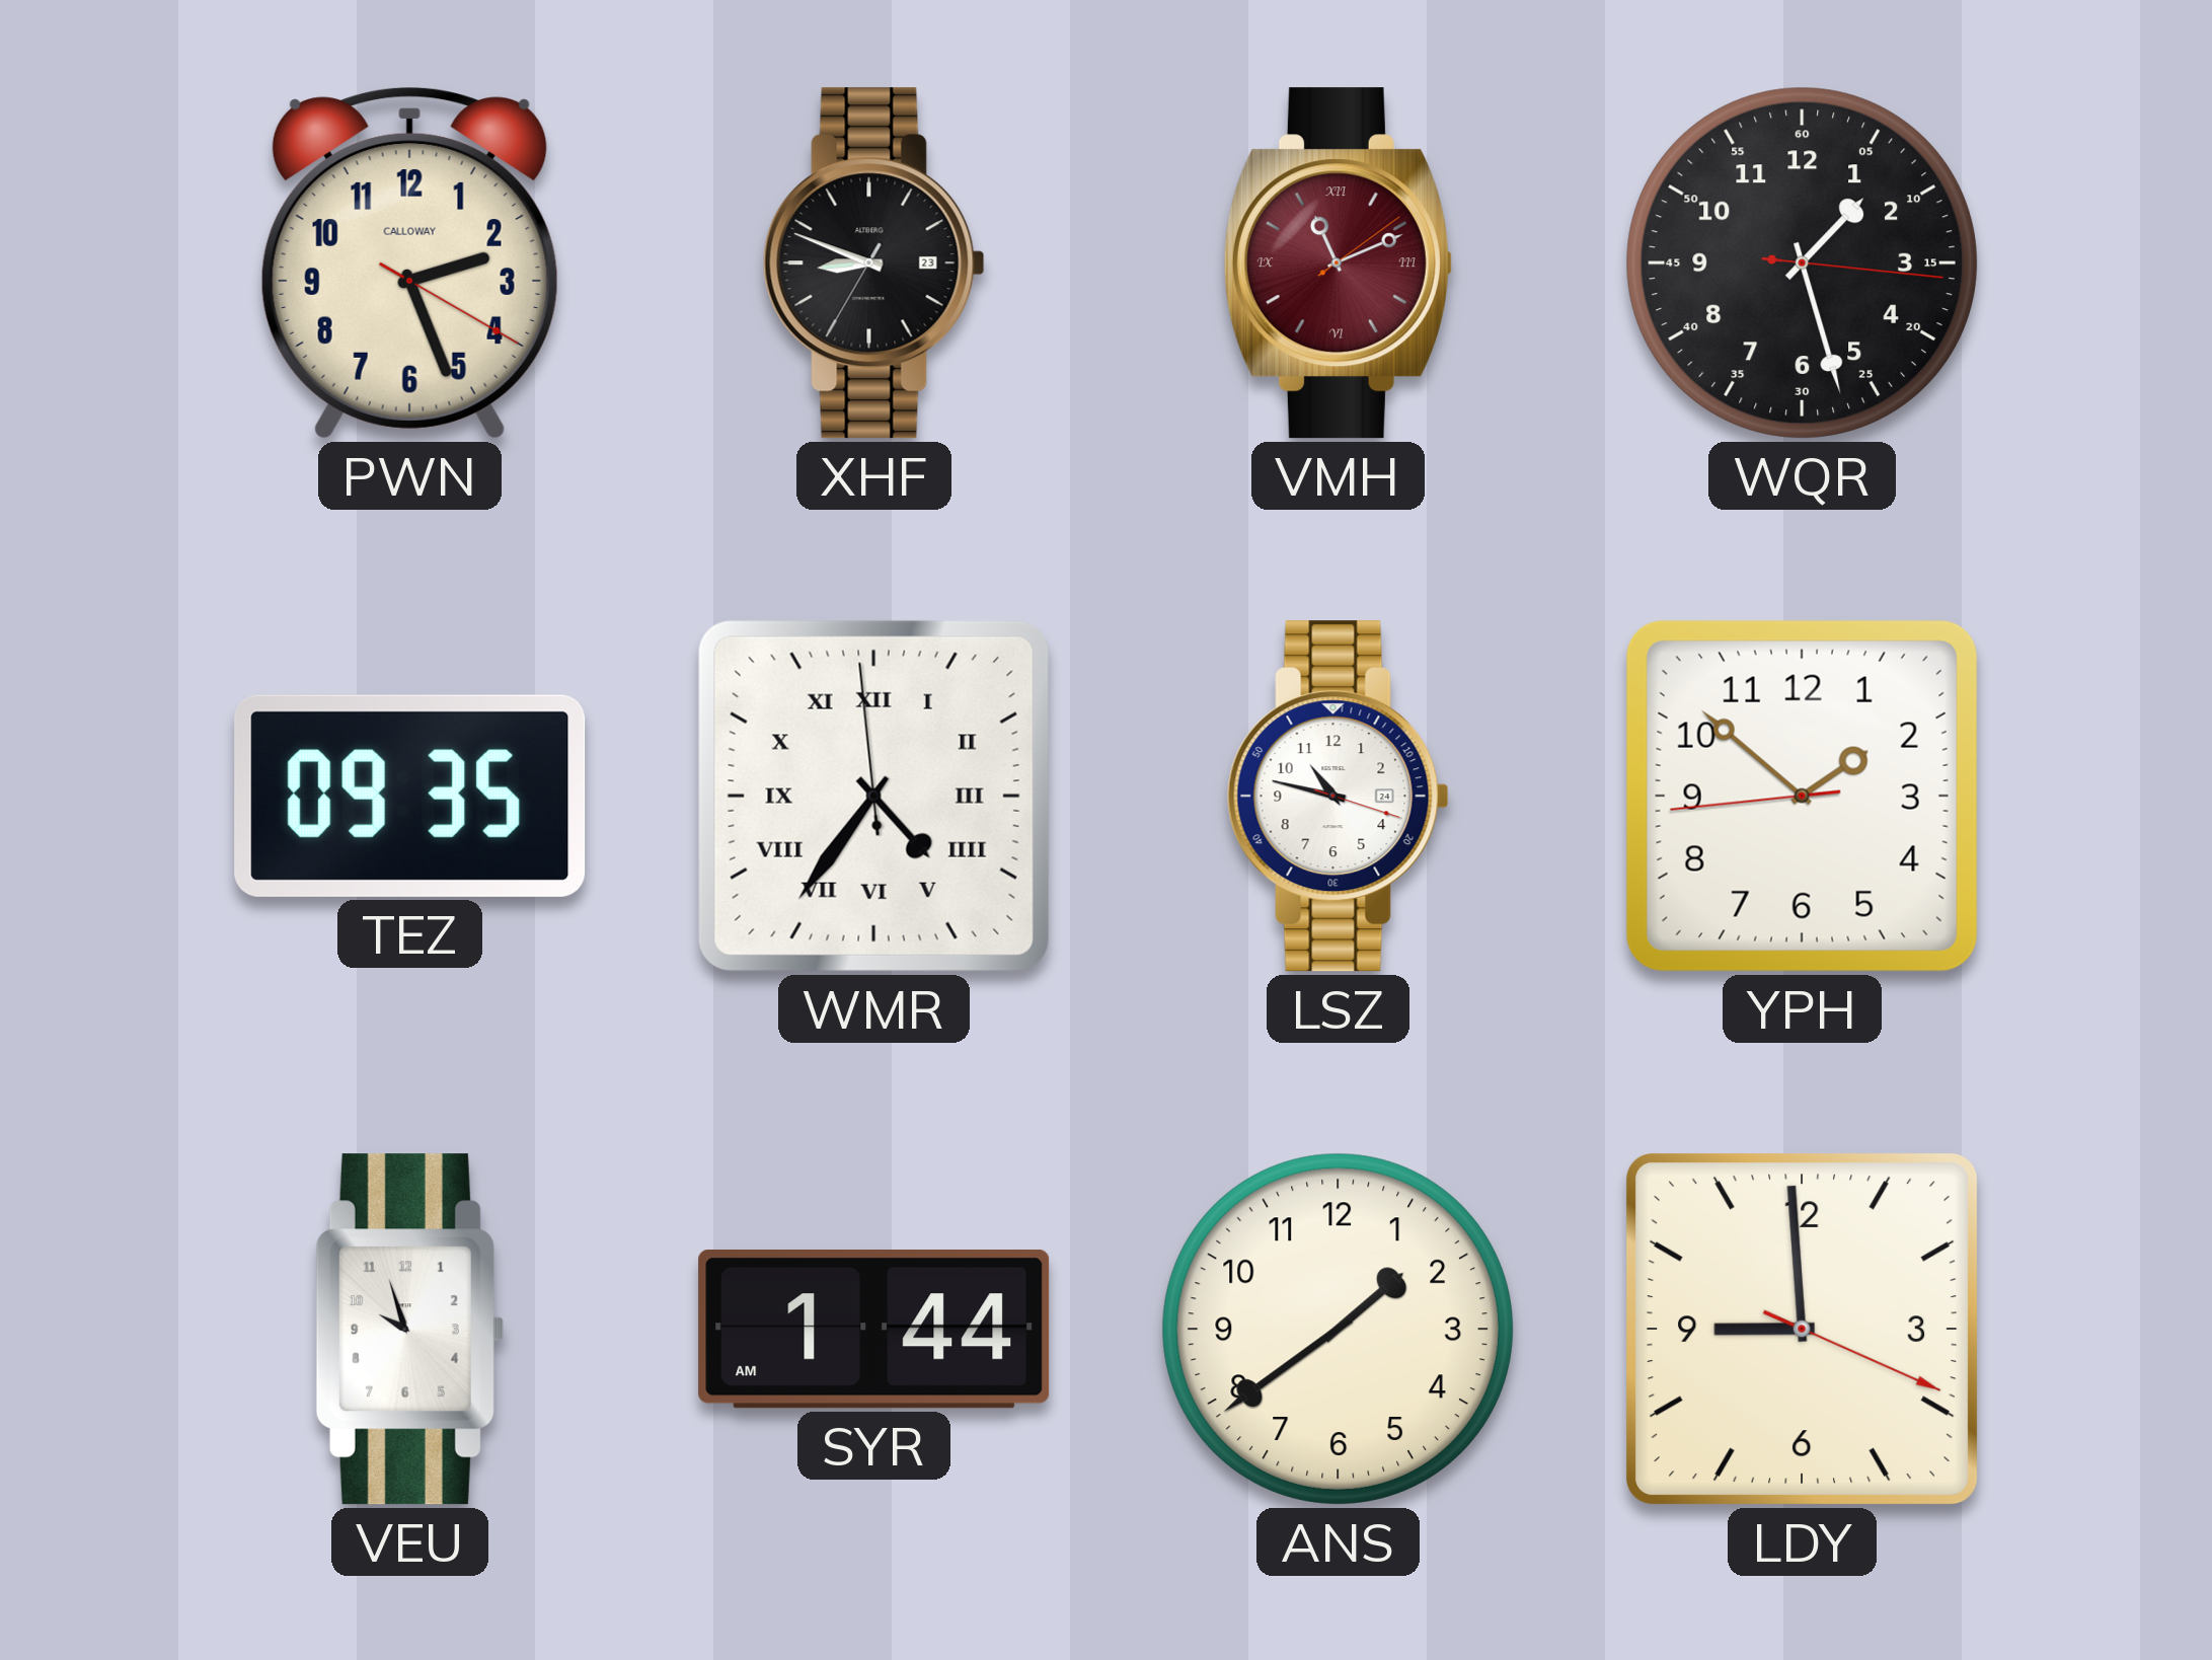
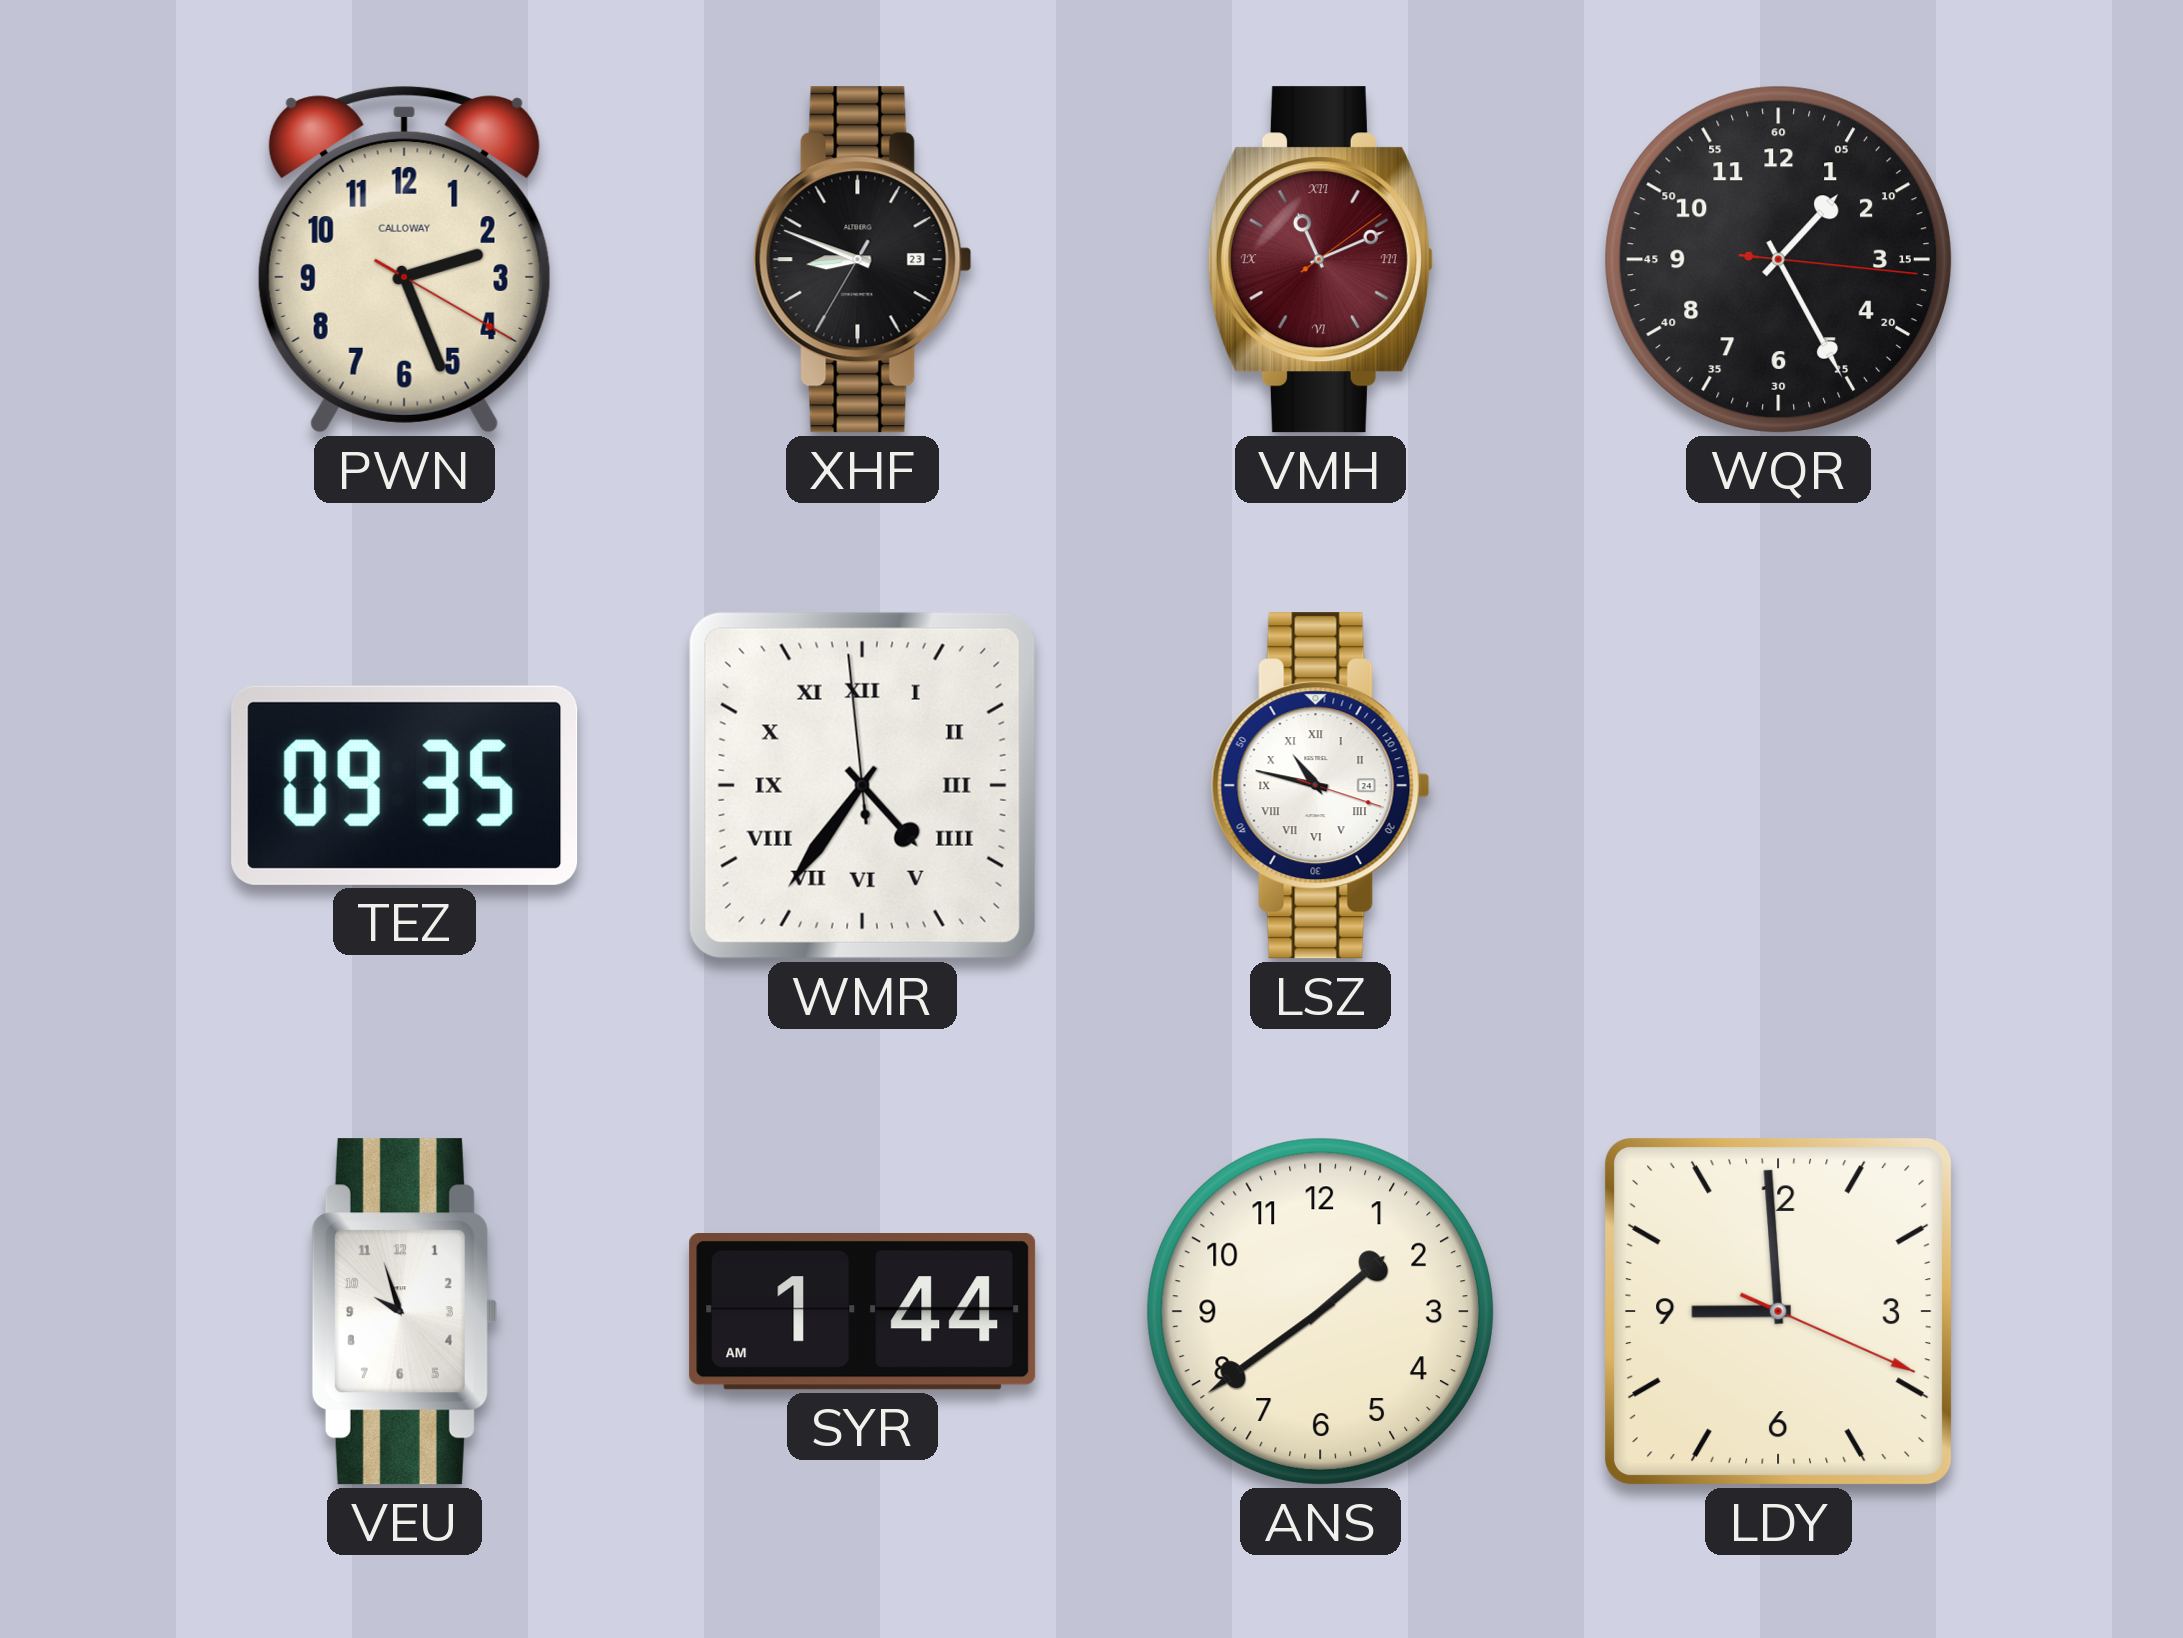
WQR: 1:27 -> 1:25 (1778, 259)
LSZ numerals: Arabic -> Roman (1320, 786)
YPH: 1:51 -> none (1802, 796)
